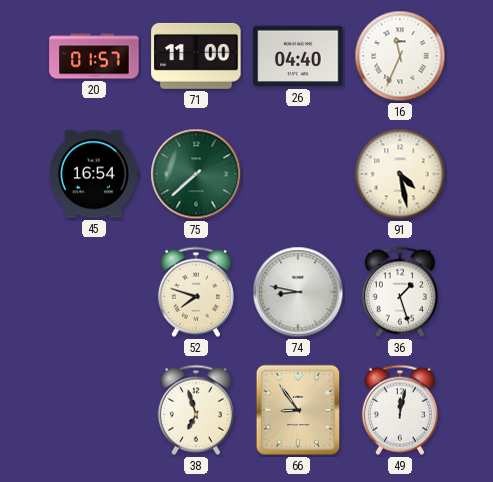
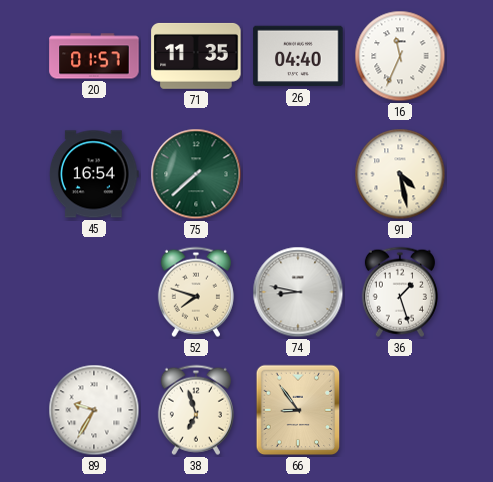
71: 11:00 -> 11:35 (196, 56)
89: none -> 9:35 (94, 410)
49: 12:02 -> none (400, 410)
